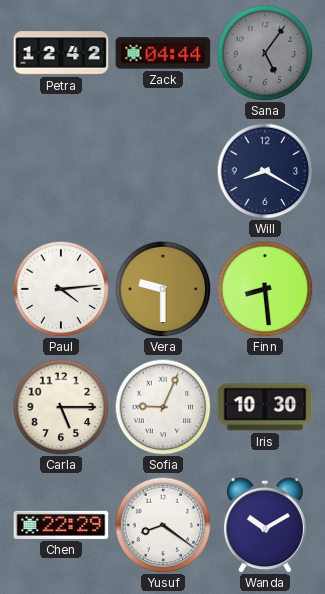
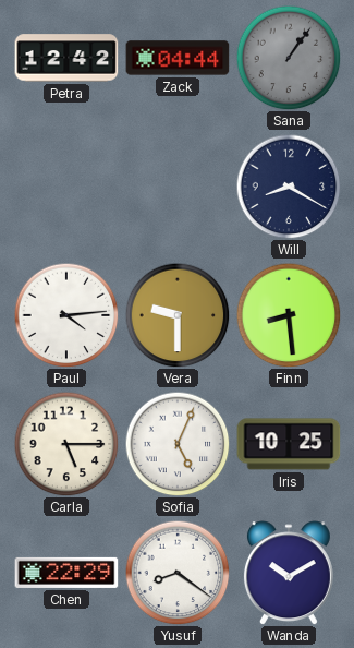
Sana: 5:06 -> 1:06 (289, 58)
Sofia: 9:04 -> 5:04 (178, 444)
Iris: 10:30 -> 10:25 (289, 444)
